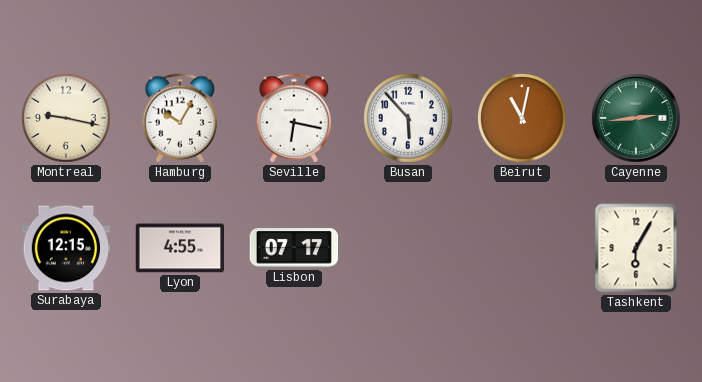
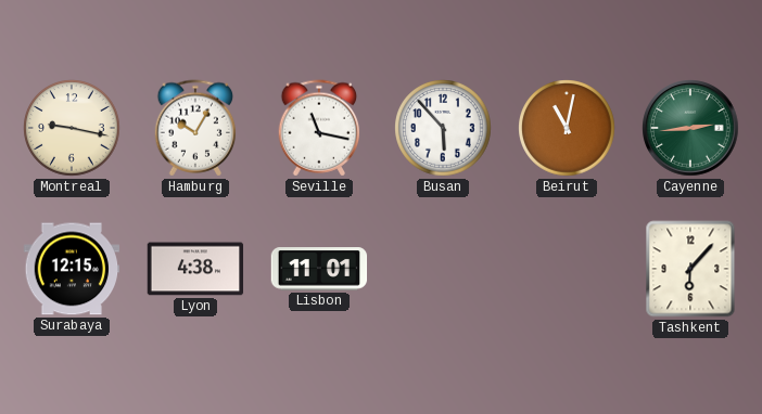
Seville: 6:17 -> 11:17 (319, 128)
Lyon: 4:55 -> 4:38 (195, 269)
Lisbon: 07:17 -> 11:01 (319, 269)
Tashkent: 6:05 -> 6:07 (690, 269)
